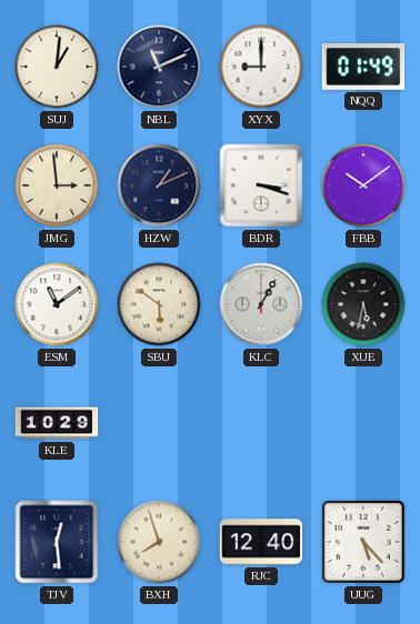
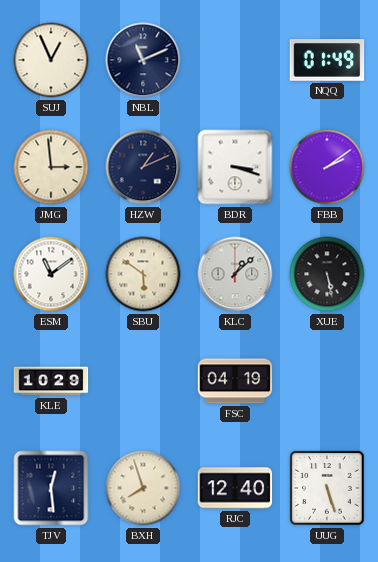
SUJ: 1:01 -> 12:56 (51, 60)
XYX: 9:00 -> none (261, 67)
FBB: 10:09 -> 2:09 (327, 167)
KLC: 1:05 -> 1:08 (235, 274)
XUE: 5:32 -> 5:28 (327, 274)
FSC: none -> 04:19 (235, 381)
UUG: 5:23 -> 5:27 (327, 488)
